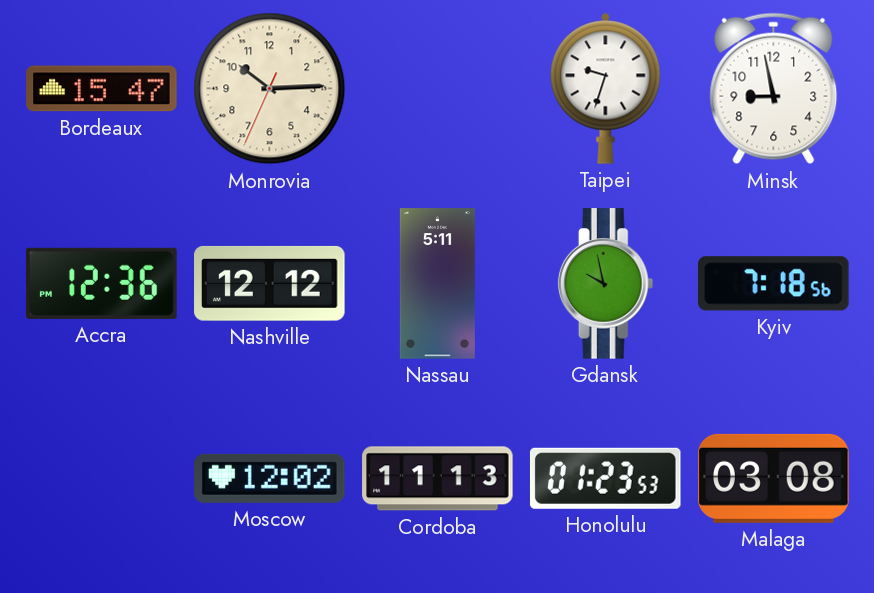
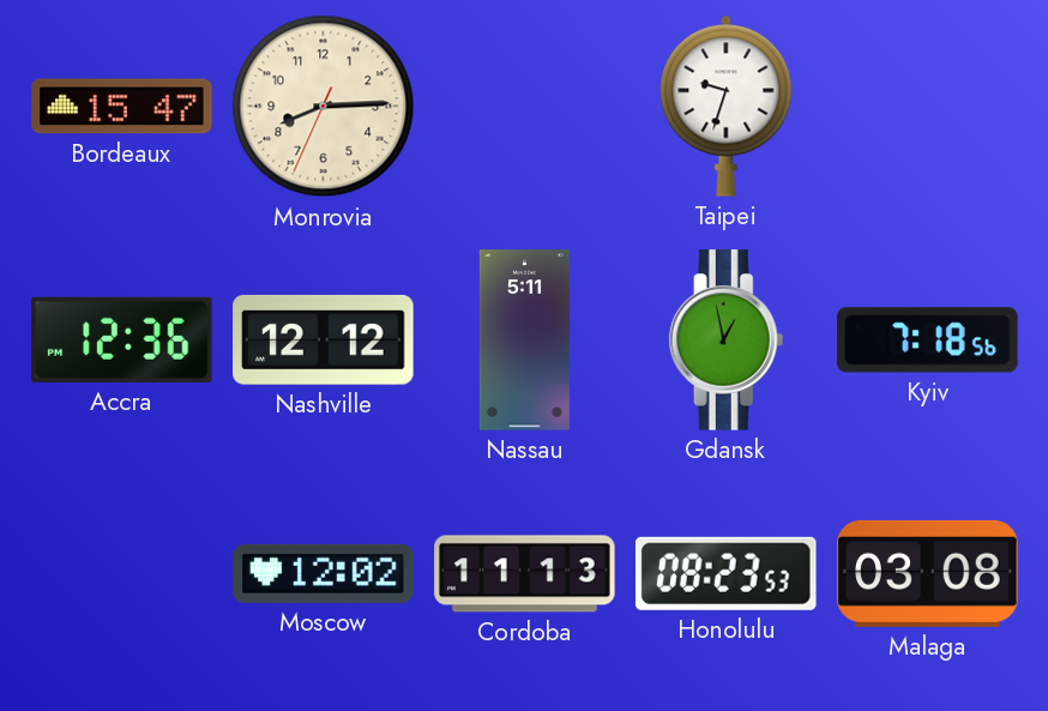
Monrovia: 10:14 -> 8:14 (324, 107)
Minsk: 8:58 -> none (774, 89)
Gdansk: 9:58 -> 12:58 (727, 341)
Honolulu: 01:23 -> 08:23 (725, 573)
